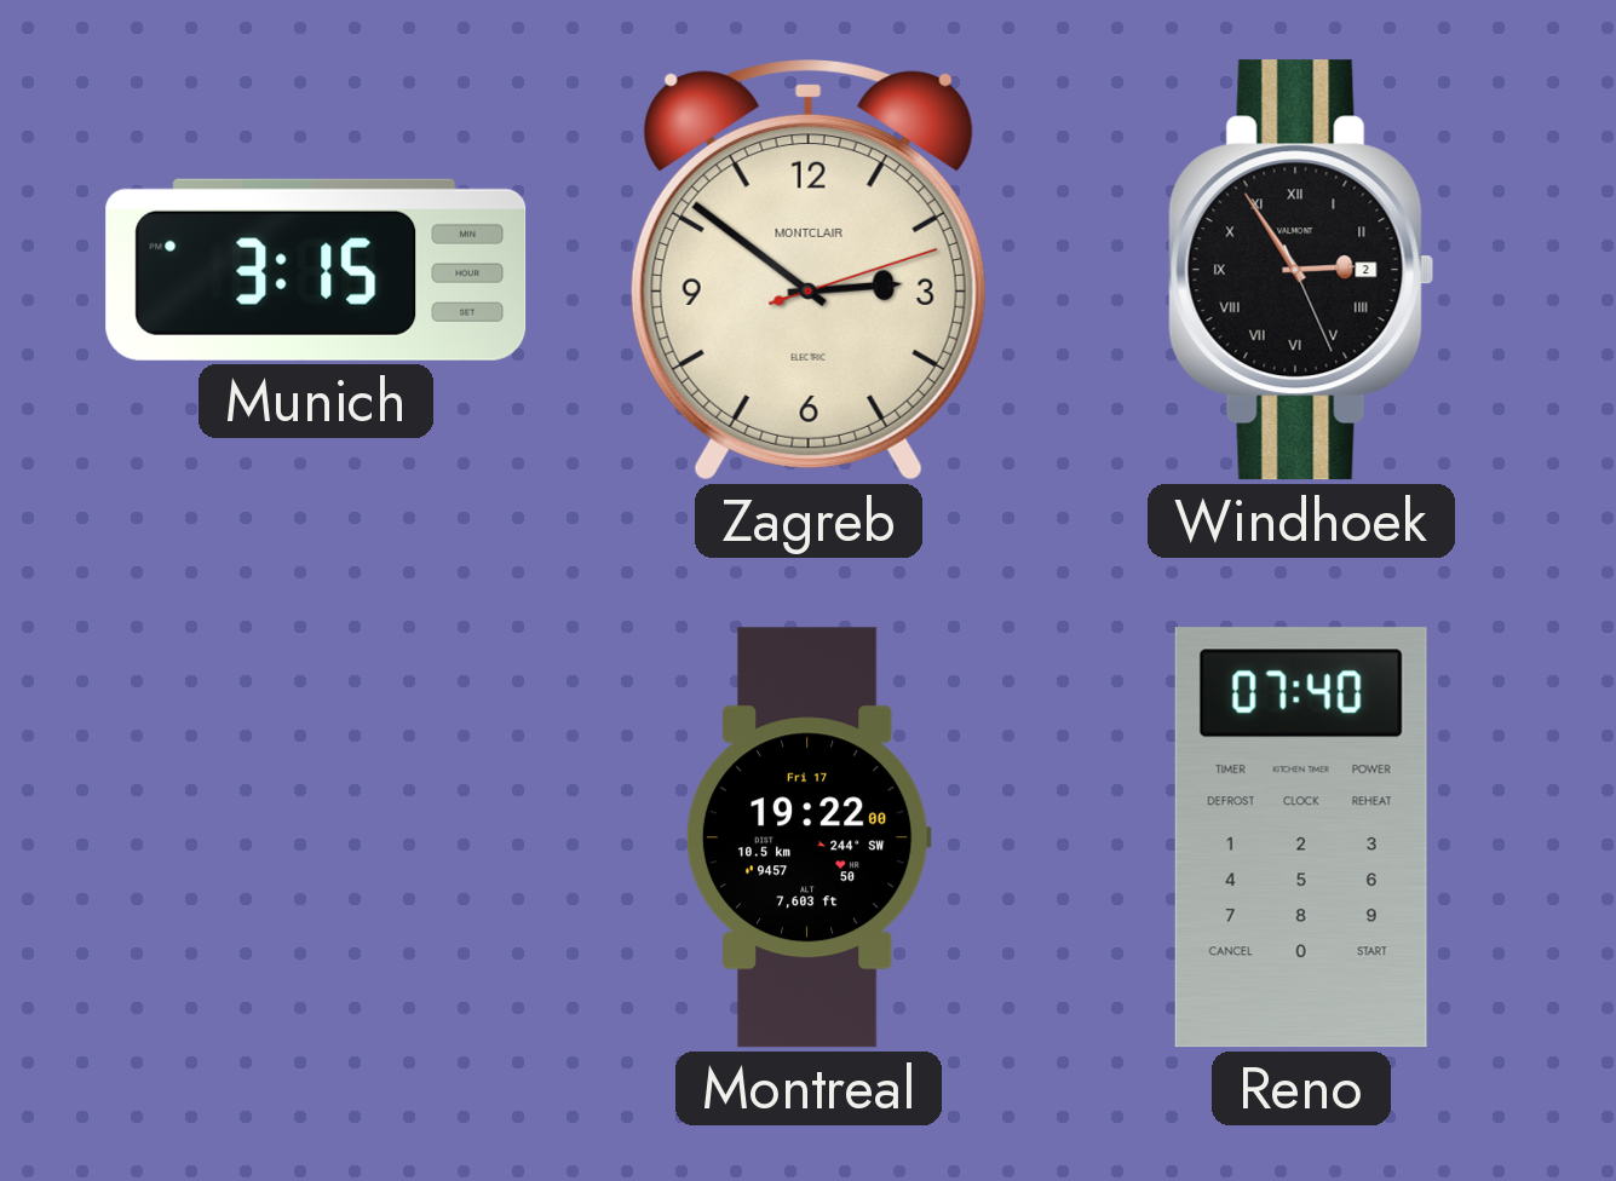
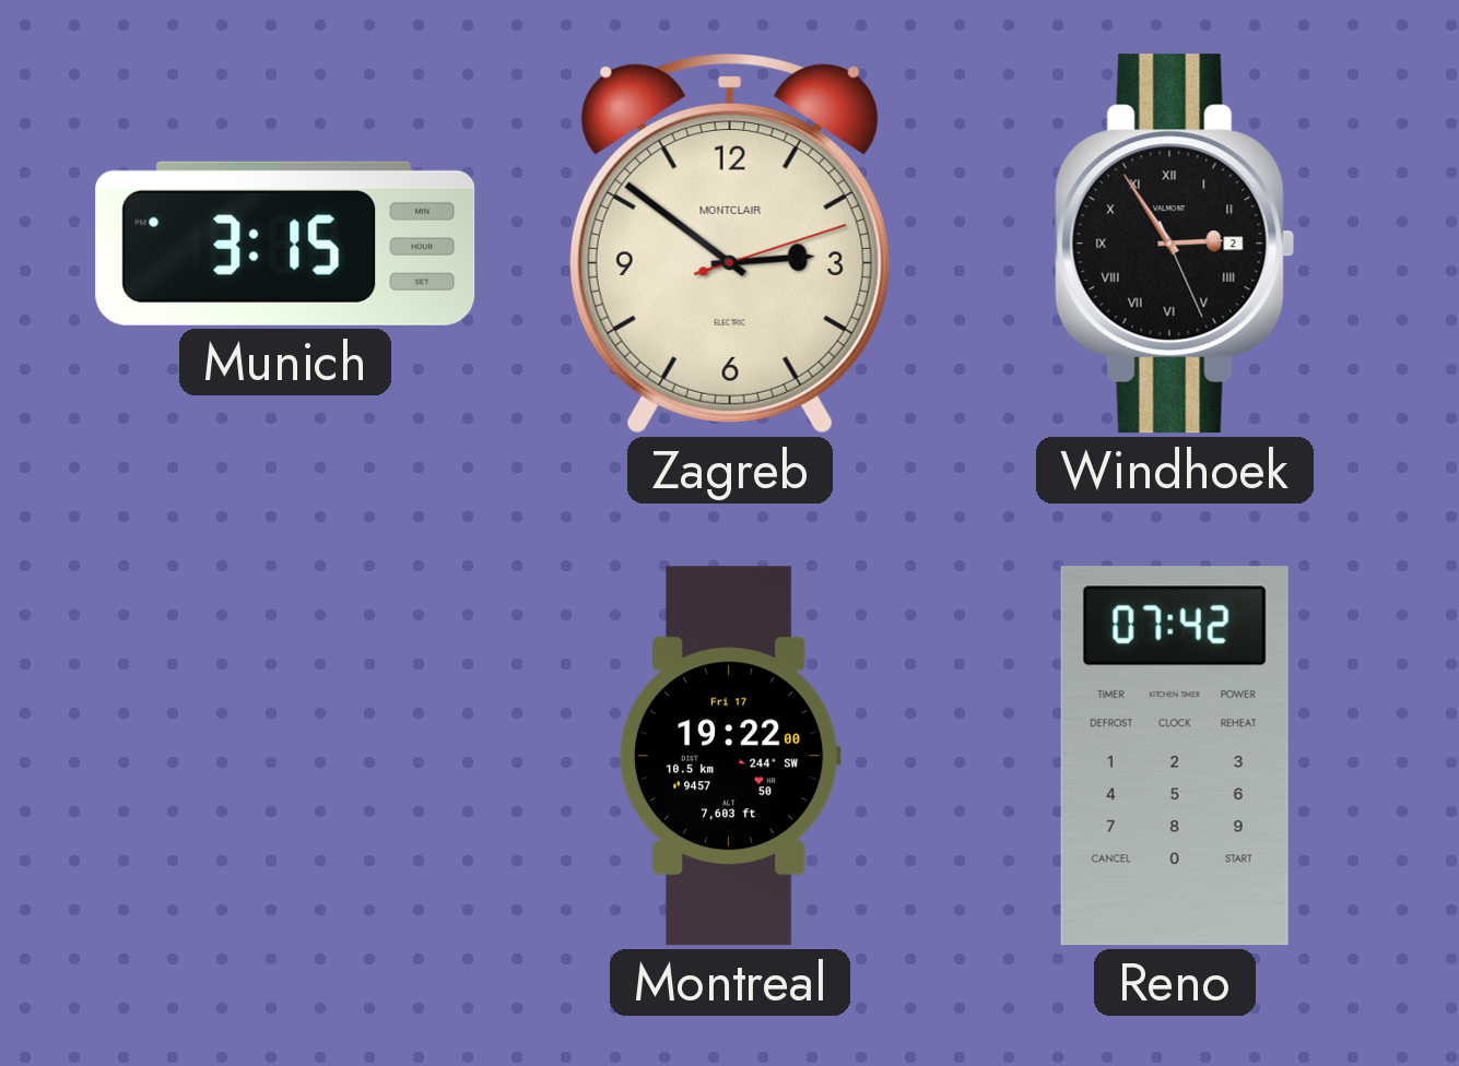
Reno: 07:40 -> 07:42 (1175, 756)
